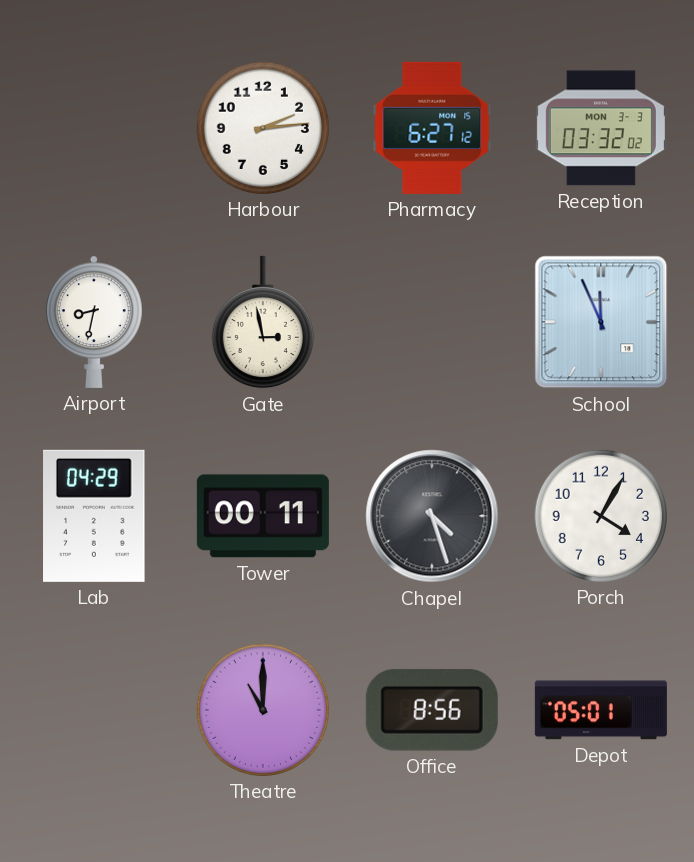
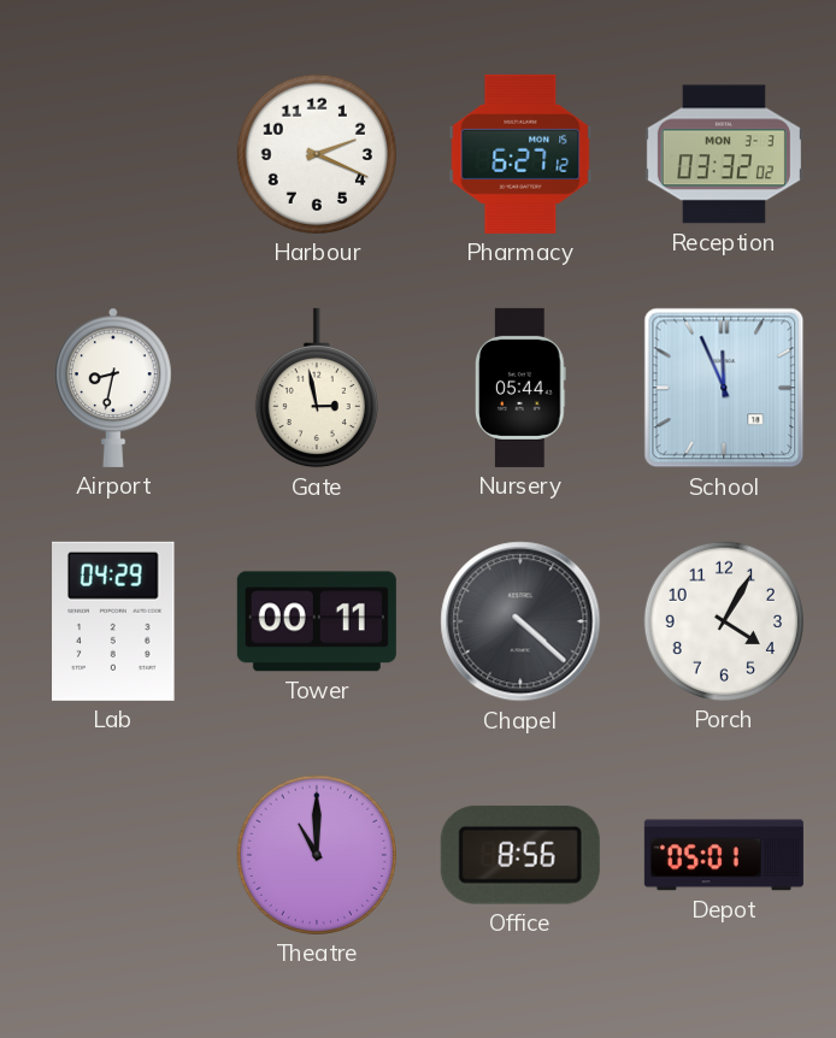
Harbour: 2:14 -> 2:19 (317, 154)
Nursery: none -> 05:44 (520, 388)
Chapel: 4:27 -> 4:22 (520, 621)
